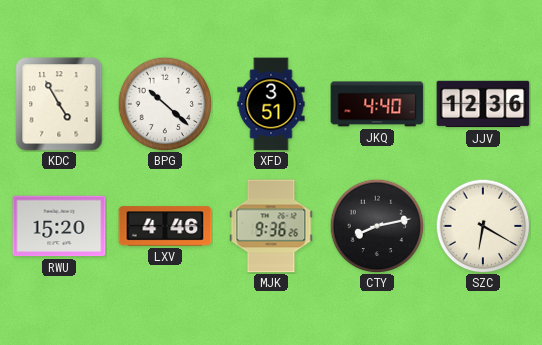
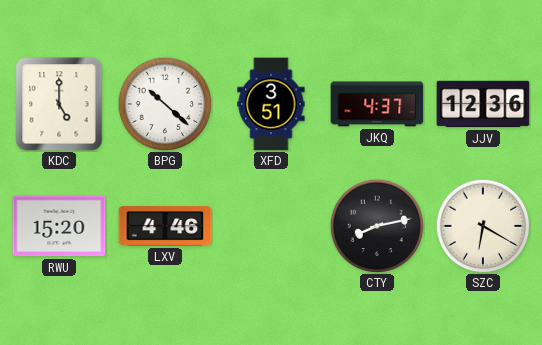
KDC: 4:55 -> 5:00 (59, 104)
JKQ: 4:40 -> 4:37 (377, 104)
MJK: 9:36 -> none (271, 226)
